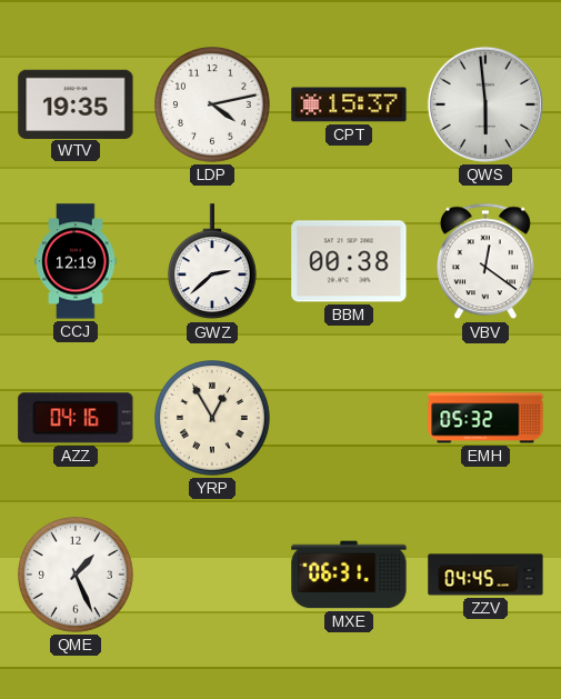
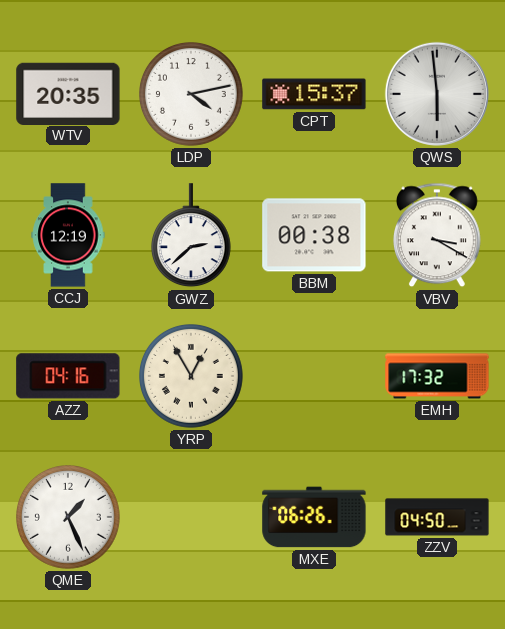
WTV: 19:35 -> 20:35 (68, 93)
VBV: 12:21 -> 3:20 (438, 235)
EMH: 05:32 -> 17:32 (437, 376)
MXE: 06:31 -> 06:26 (314, 517)
ZZV: 04:45 -> 04:50 (437, 517)
